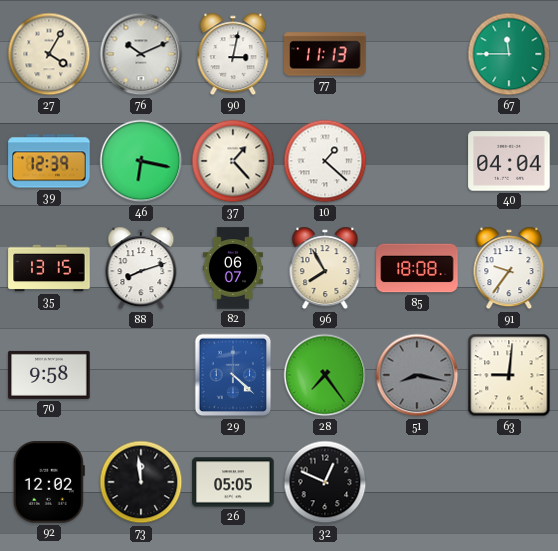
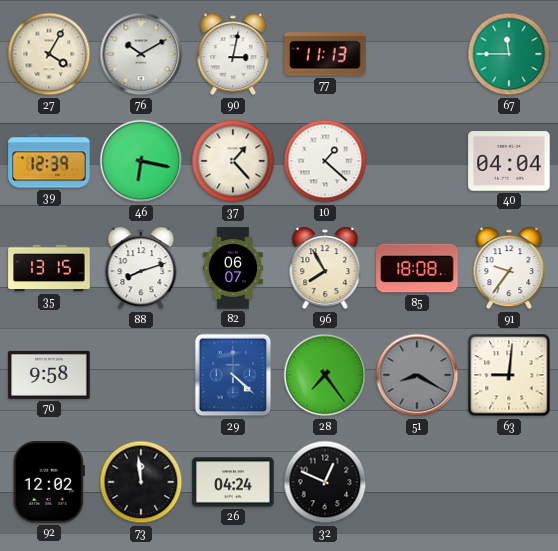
76: 10:11 -> 10:10 (141, 54)
51: 8:17 -> 8:20 (417, 375)
26: 05:05 -> 04:24 (233, 482)
